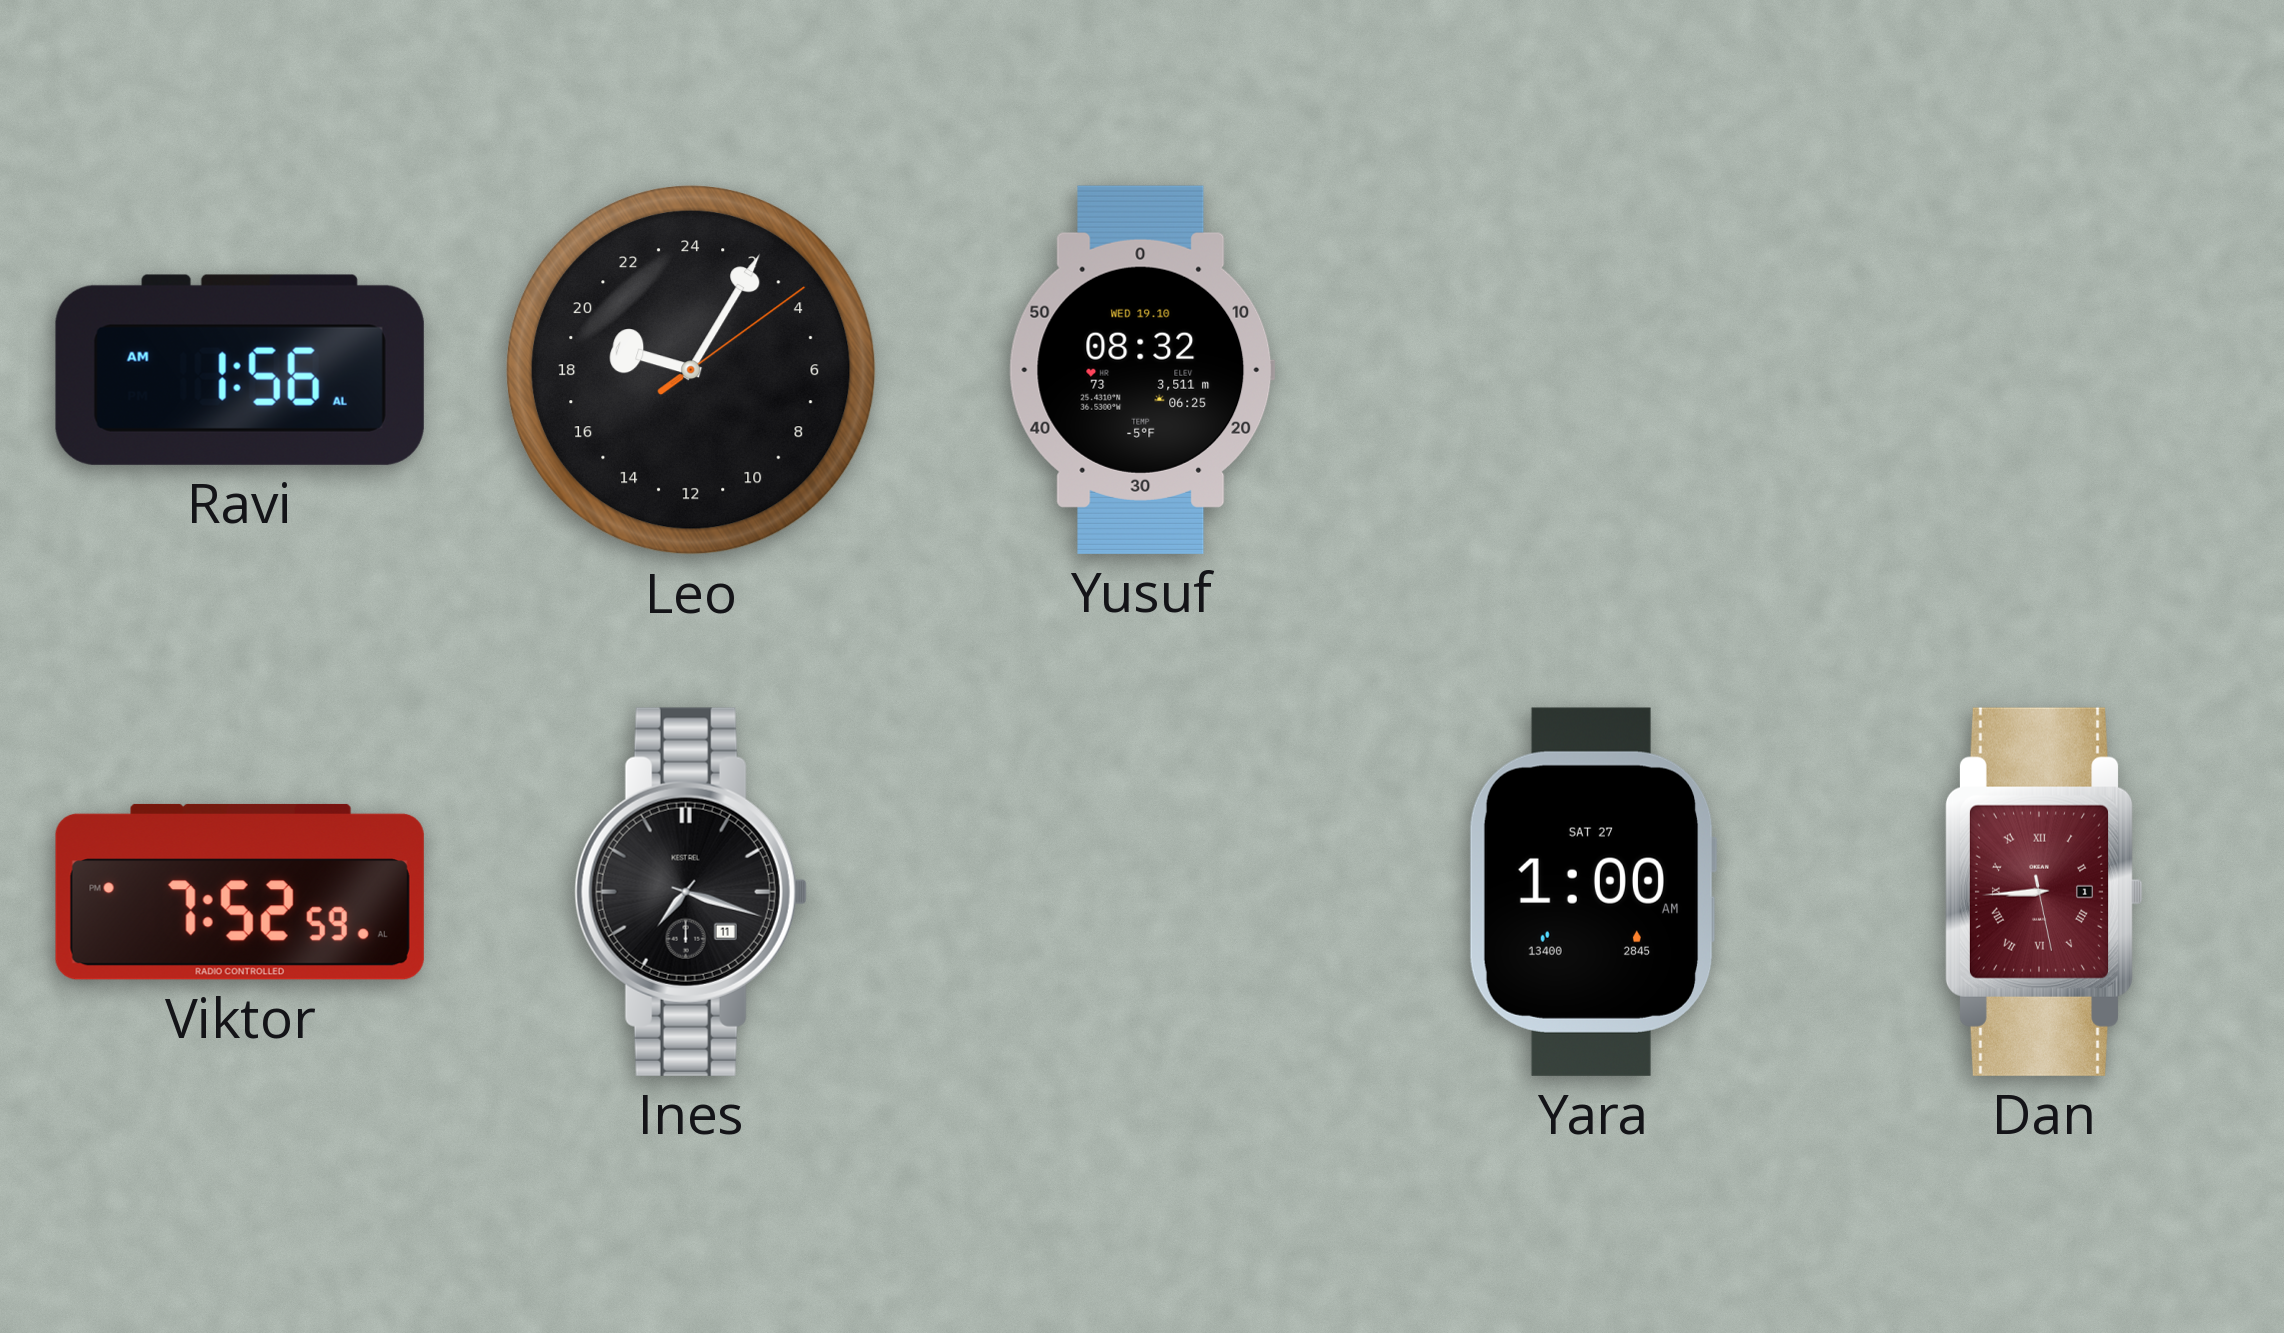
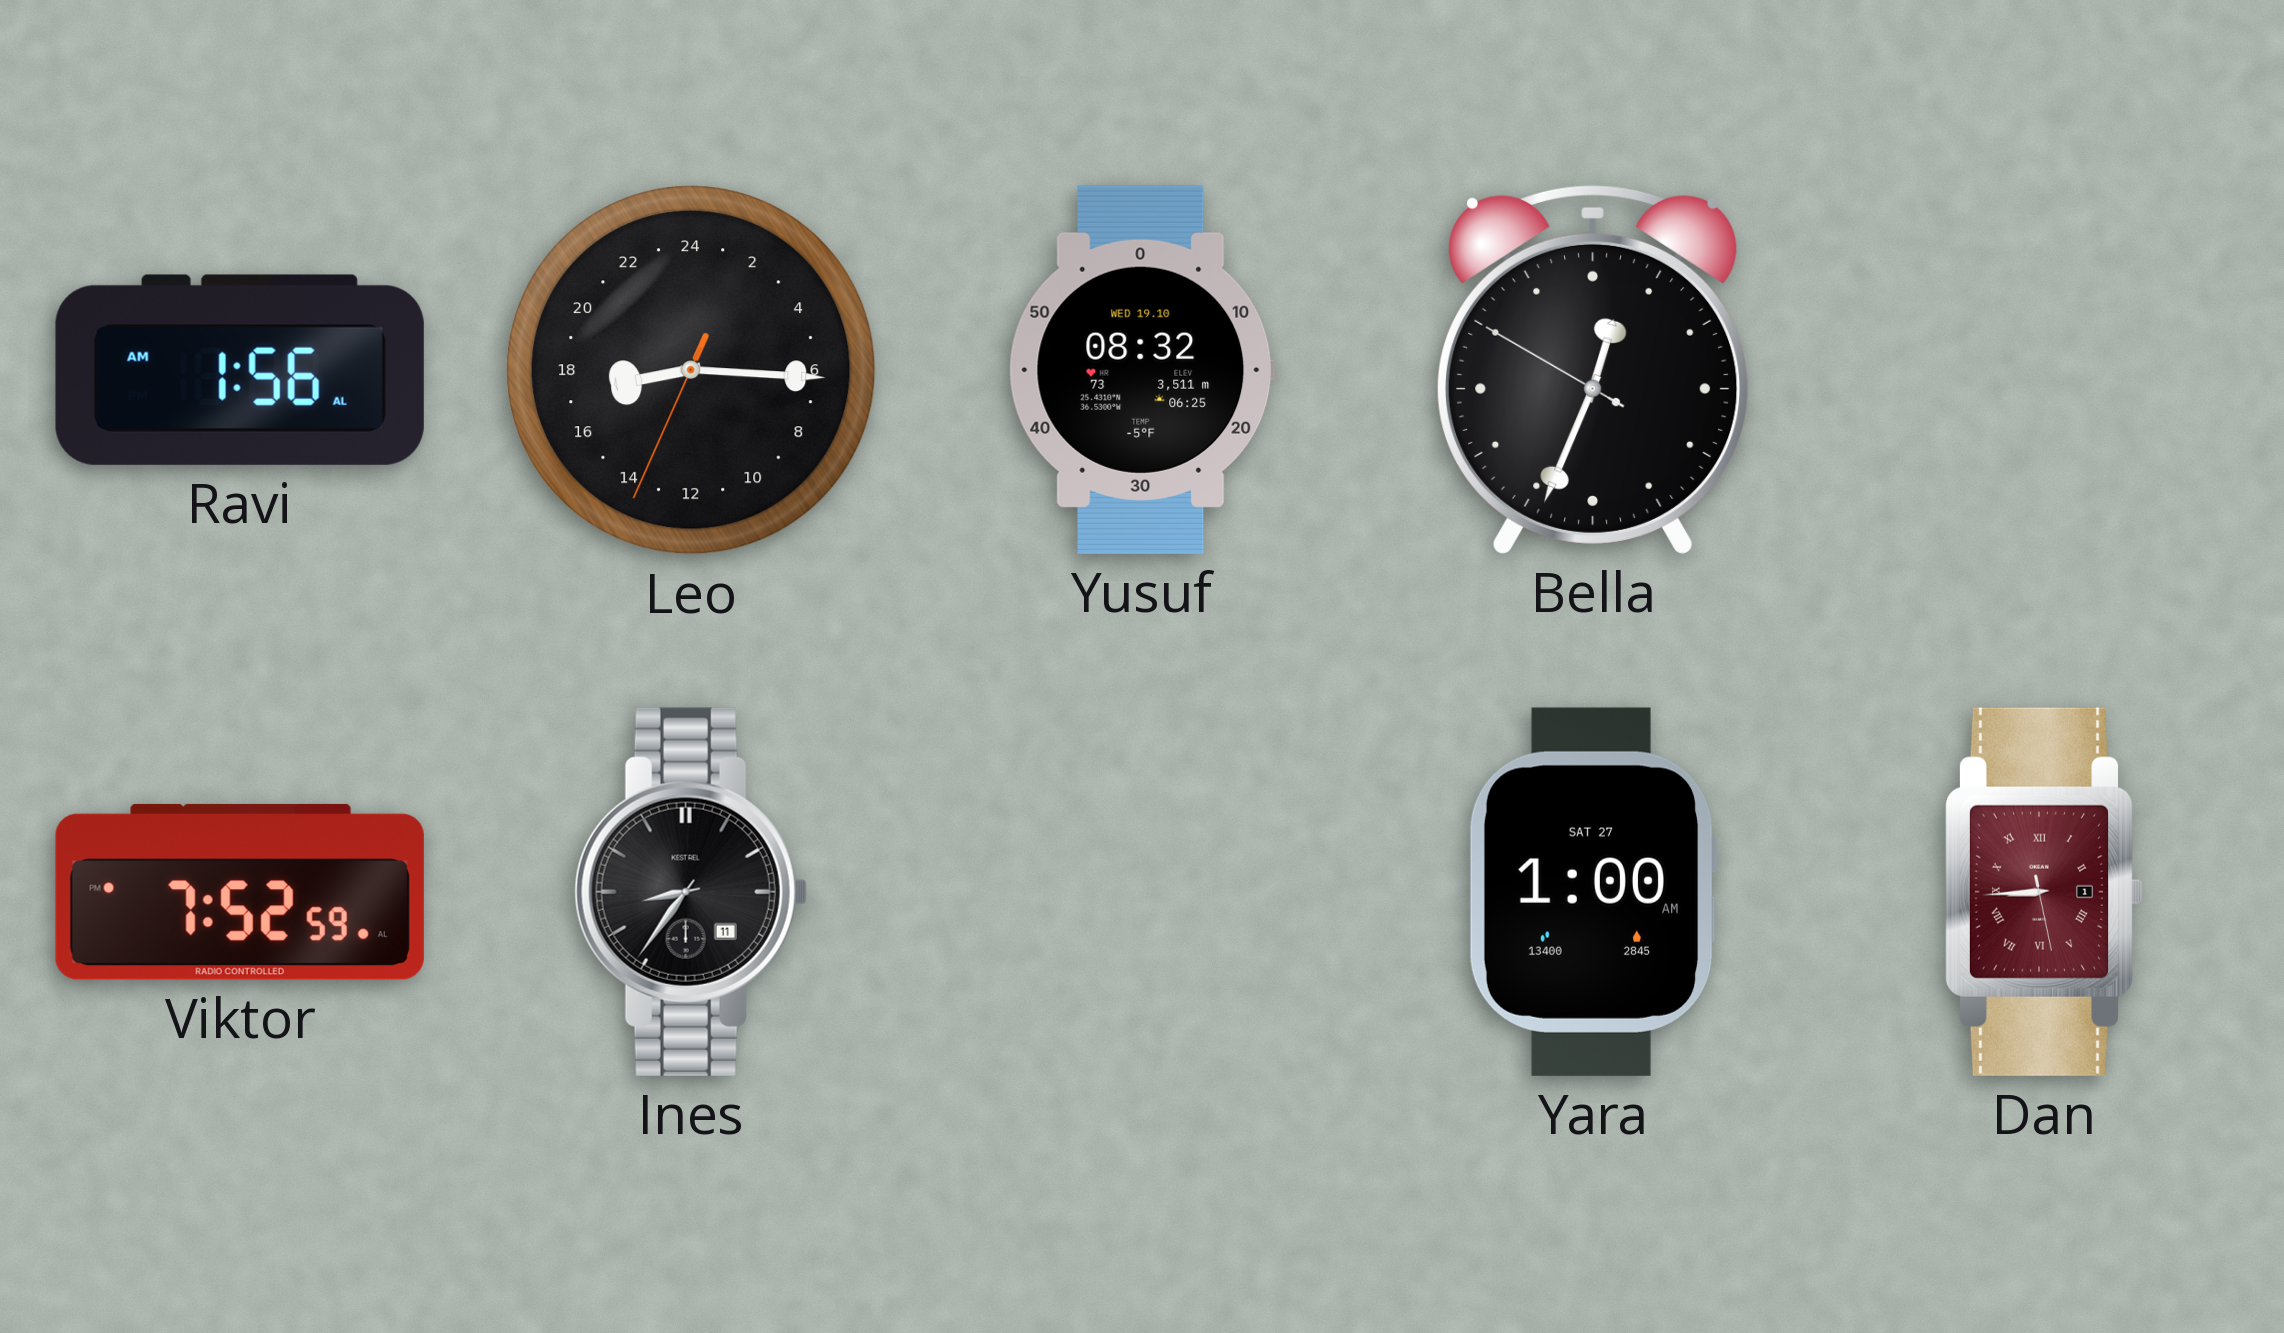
Leo: 19:05 -> 17:15 (691, 370)
Bella: none -> 12:33 (1593, 369)
Ines: 7:18 -> 8:36 (691, 892)
